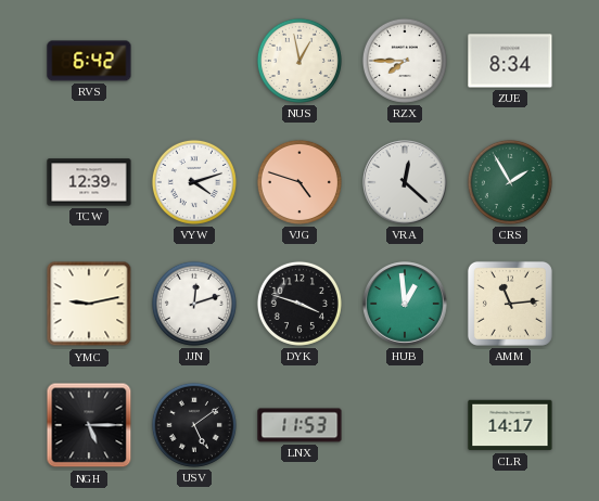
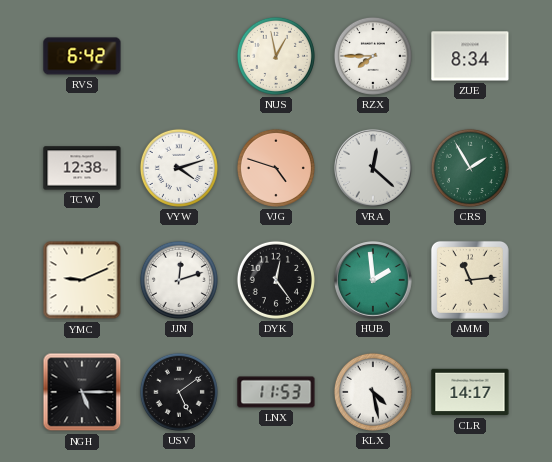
TCW: 12:39 -> 12:38 (82, 168)
YMC: 9:13 -> 9:11 (82, 280)
DYK: 3:48 -> 12:24 (276, 280)
HUB: 12:59 -> 1:59 (373, 280)
KLX: none -> 4:28 (373, 392)
